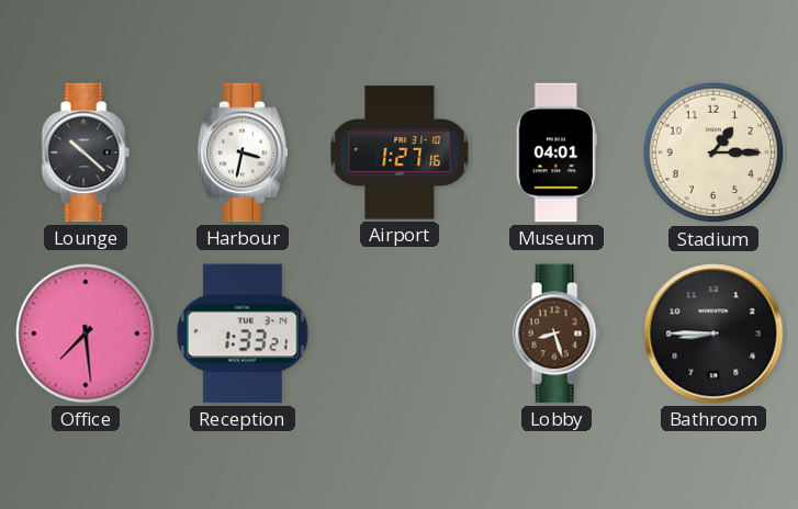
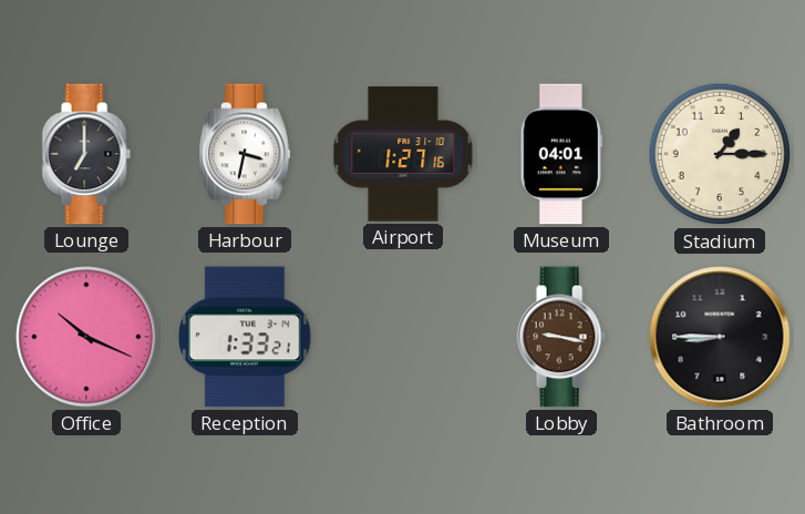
Lounge: 10:22 -> 7:00 (86, 154)
Office: 7:29 -> 10:19 (86, 337)
Lobby: 8:27 -> 9:17 (561, 337)
